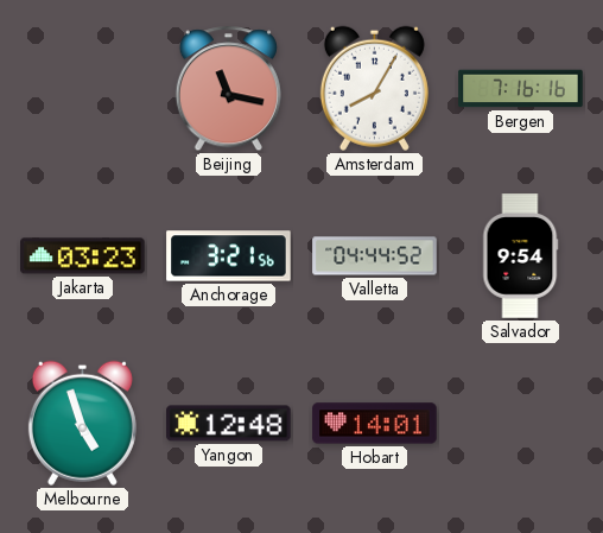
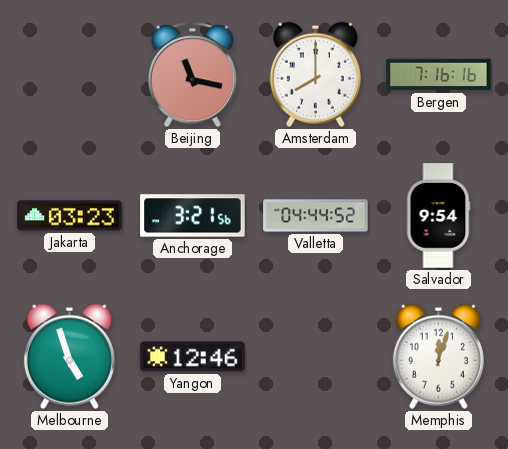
Amsterdam: 8:05 -> 8:00 (315, 74)
Yangon: 12:48 -> 12:46 (193, 357)
Hobart: 14:01 -> none (375, 424)
Memphis: none -> 12:03 (438, 356)
